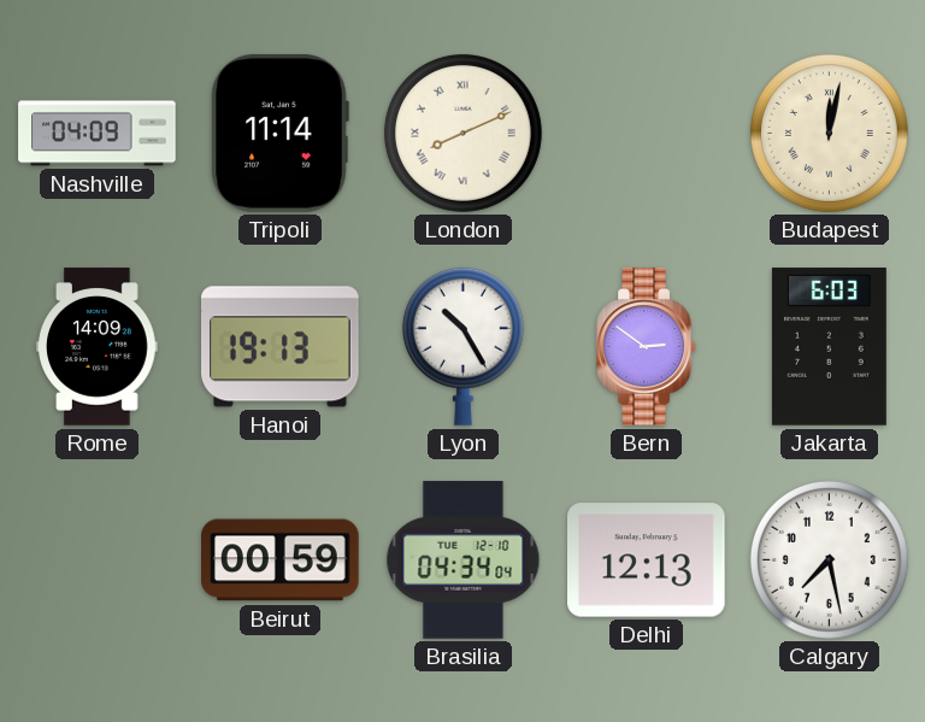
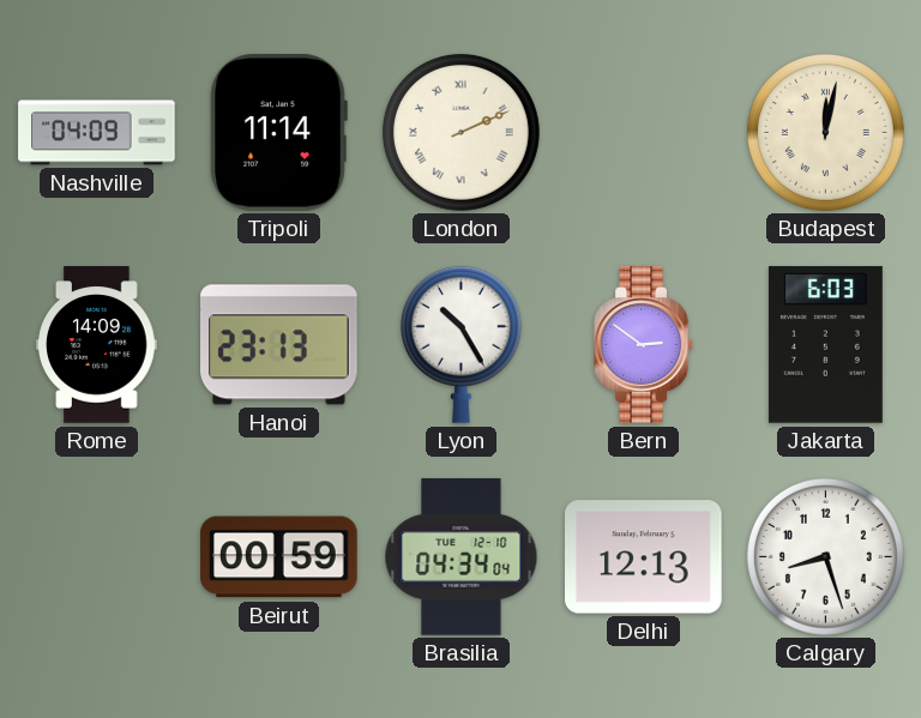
London: 8:11 -> 2:11 (460, 132)
Hanoi: 19:13 -> 23:13 (279, 345)
Calgary: 7:28 -> 8:27 (825, 556)
